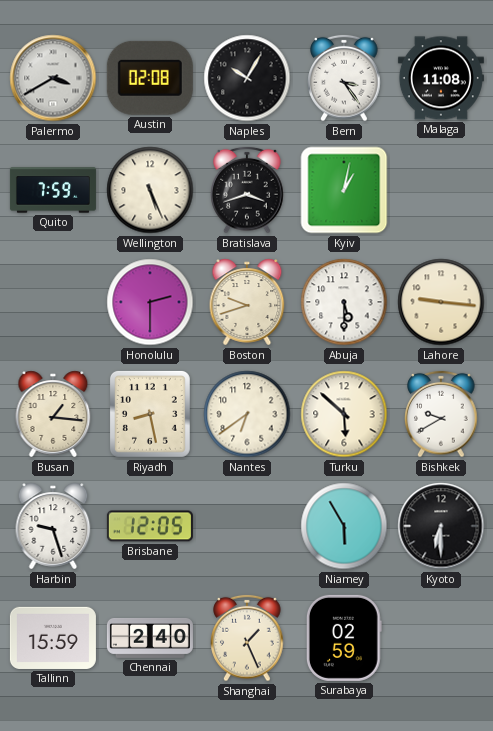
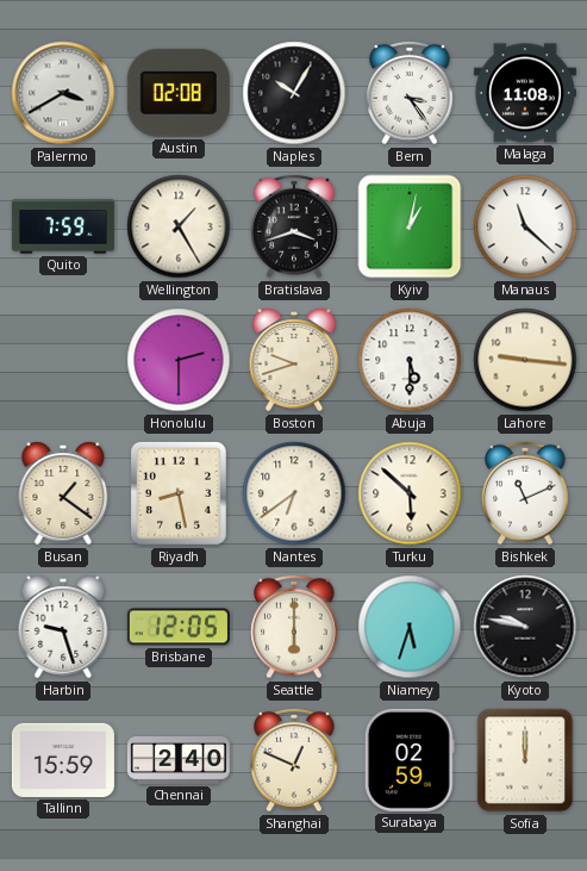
Wellington: 5:26 -> 1:25 (179, 226)
Manaus: none -> 11:22 (525, 226)
Busan: 1:16 -> 1:21 (63, 493)
Bishkek: 9:40 -> 11:11 (525, 493)
Seattle: none -> 6:00 (294, 627)
Niamey: 5:55 -> 5:33 (410, 627)
Kyoto: 6:30 -> 9:47 (525, 627)
Shanghai: 1:26 -> 12:49 (294, 760)
Sofia: none -> 12:00 (525, 760)
